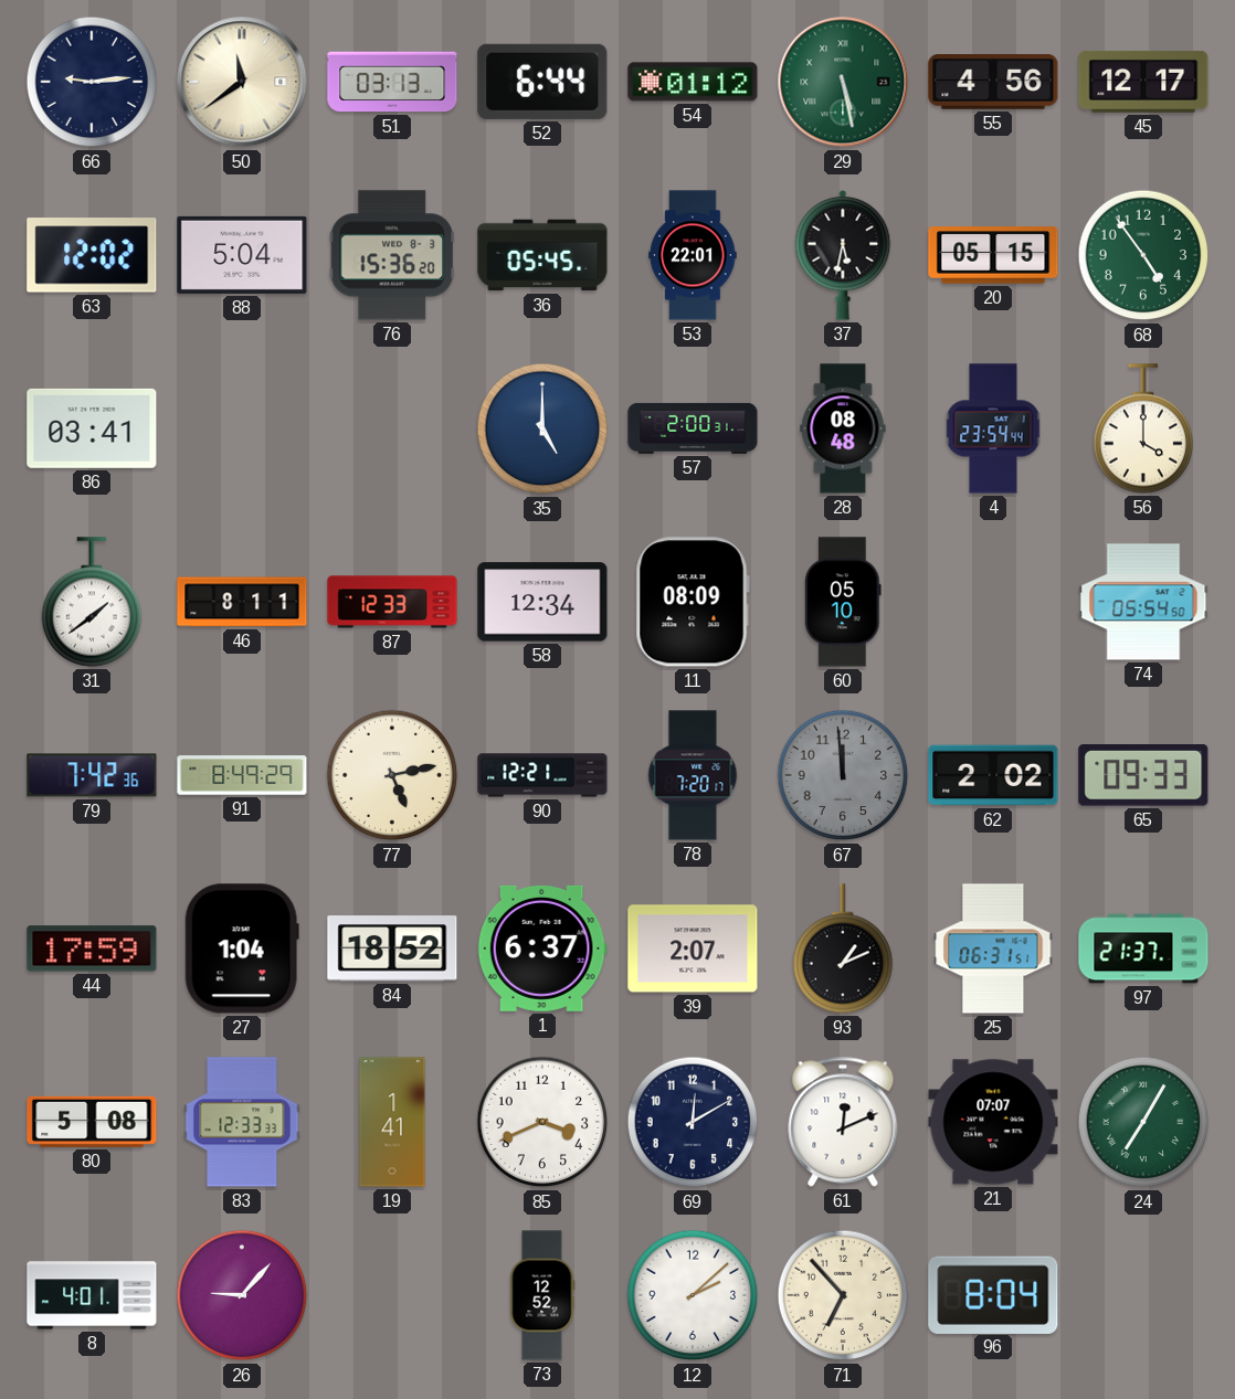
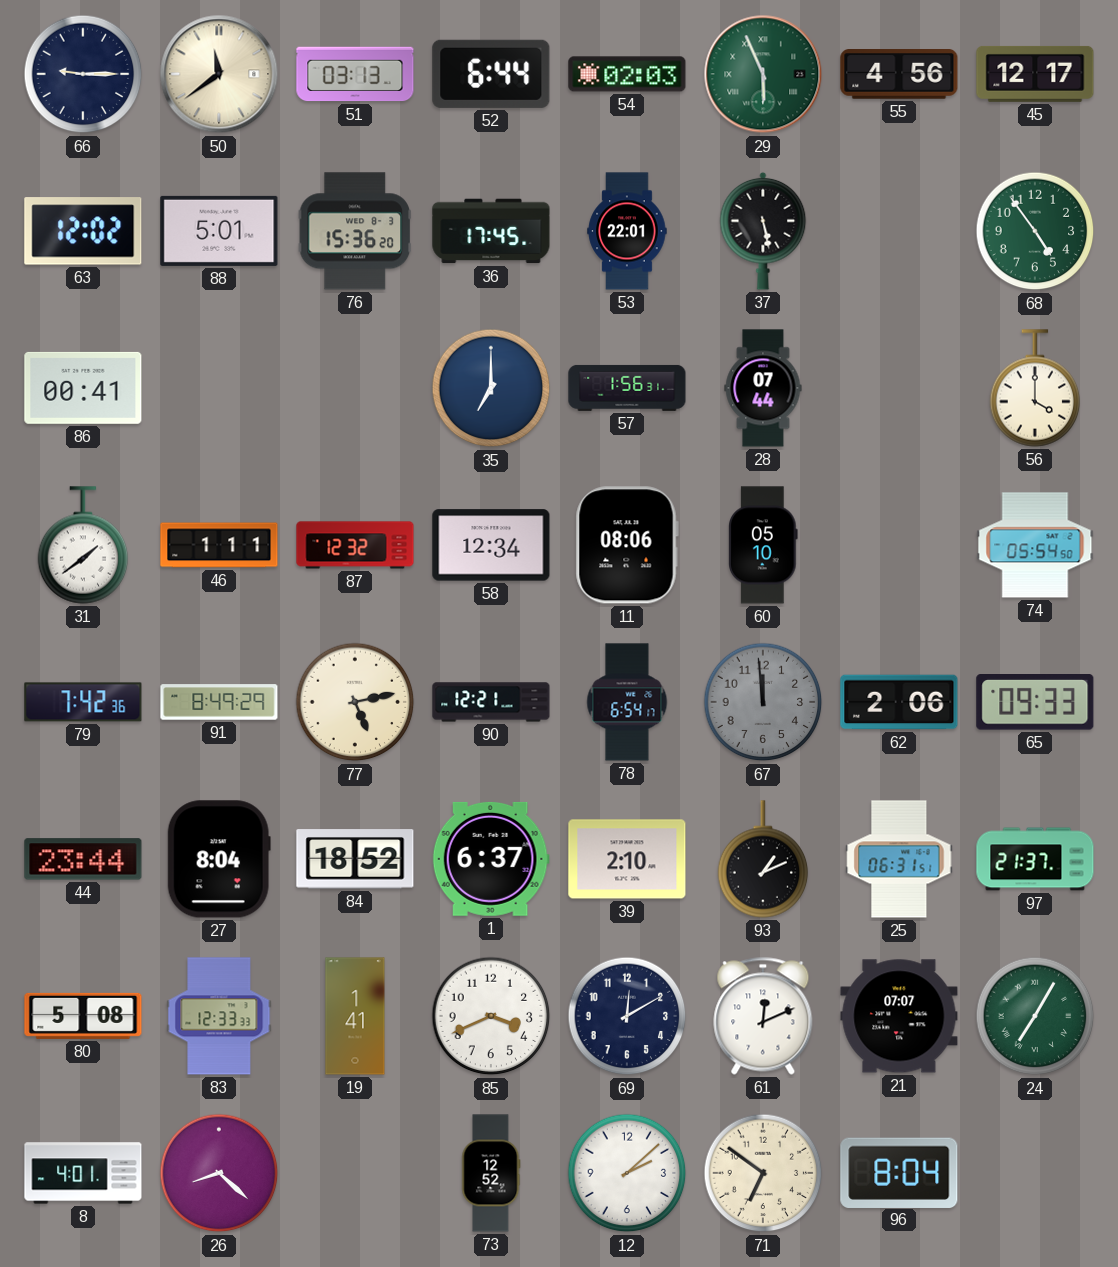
66: 9:14 -> 9:15 (83, 74)
54: 01:12 -> 02:03 (627, 74)
29: 5:28 -> 5:56 (763, 74)
88: 5:04 -> 5:01 (219, 231)
36: 05:45 -> 17:45 (491, 231)
37: 5:32 -> 5:28 (763, 231)
20: 05:15 -> none (993, 255)
86: 03:41 -> 00:41 (83, 388)
35: 5:00 -> 7:00 (491, 388)
57: 2:00 -> 1:56 (627, 388)
28: 08:48 -> 07:44 (763, 388)
4: 23:54 -> none (993, 428)
46: 8:11 -> 1:11 (219, 545)
87: 12:33 -> 12:32 (355, 545)
11: 08:09 -> 08:06 (627, 545)
78: 7:20 -> 6:54 (627, 702)
62: 2:02 -> 2:06 (899, 702)
44: 17:59 -> 23:44 (83, 859)
27: 1:04 -> 8:04 (219, 859)
39: 2:07 -> 2:10 (627, 859)
26: 9:07 -> 8:22 (219, 1173)
71: 6:53 -> 6:51 (763, 1173)
